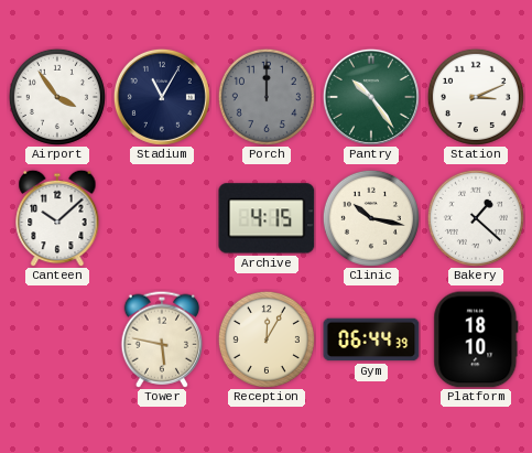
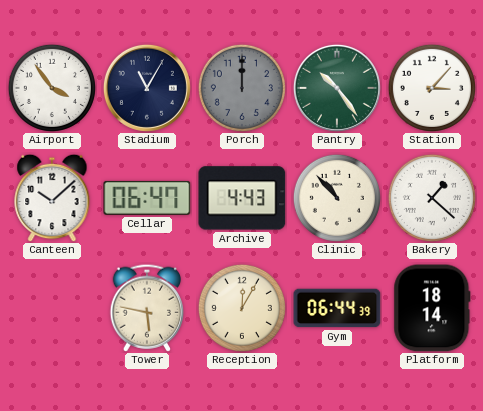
Station: 3:11 -> 3:07 (432, 88)
Cellar: none -> 06:47 (147, 198)
Archive: 4:15 -> 4:43 (242, 198)
Clinic: 10:17 -> 10:53 (337, 198)
Platform: 18:10 -> 18:14 (432, 308)
